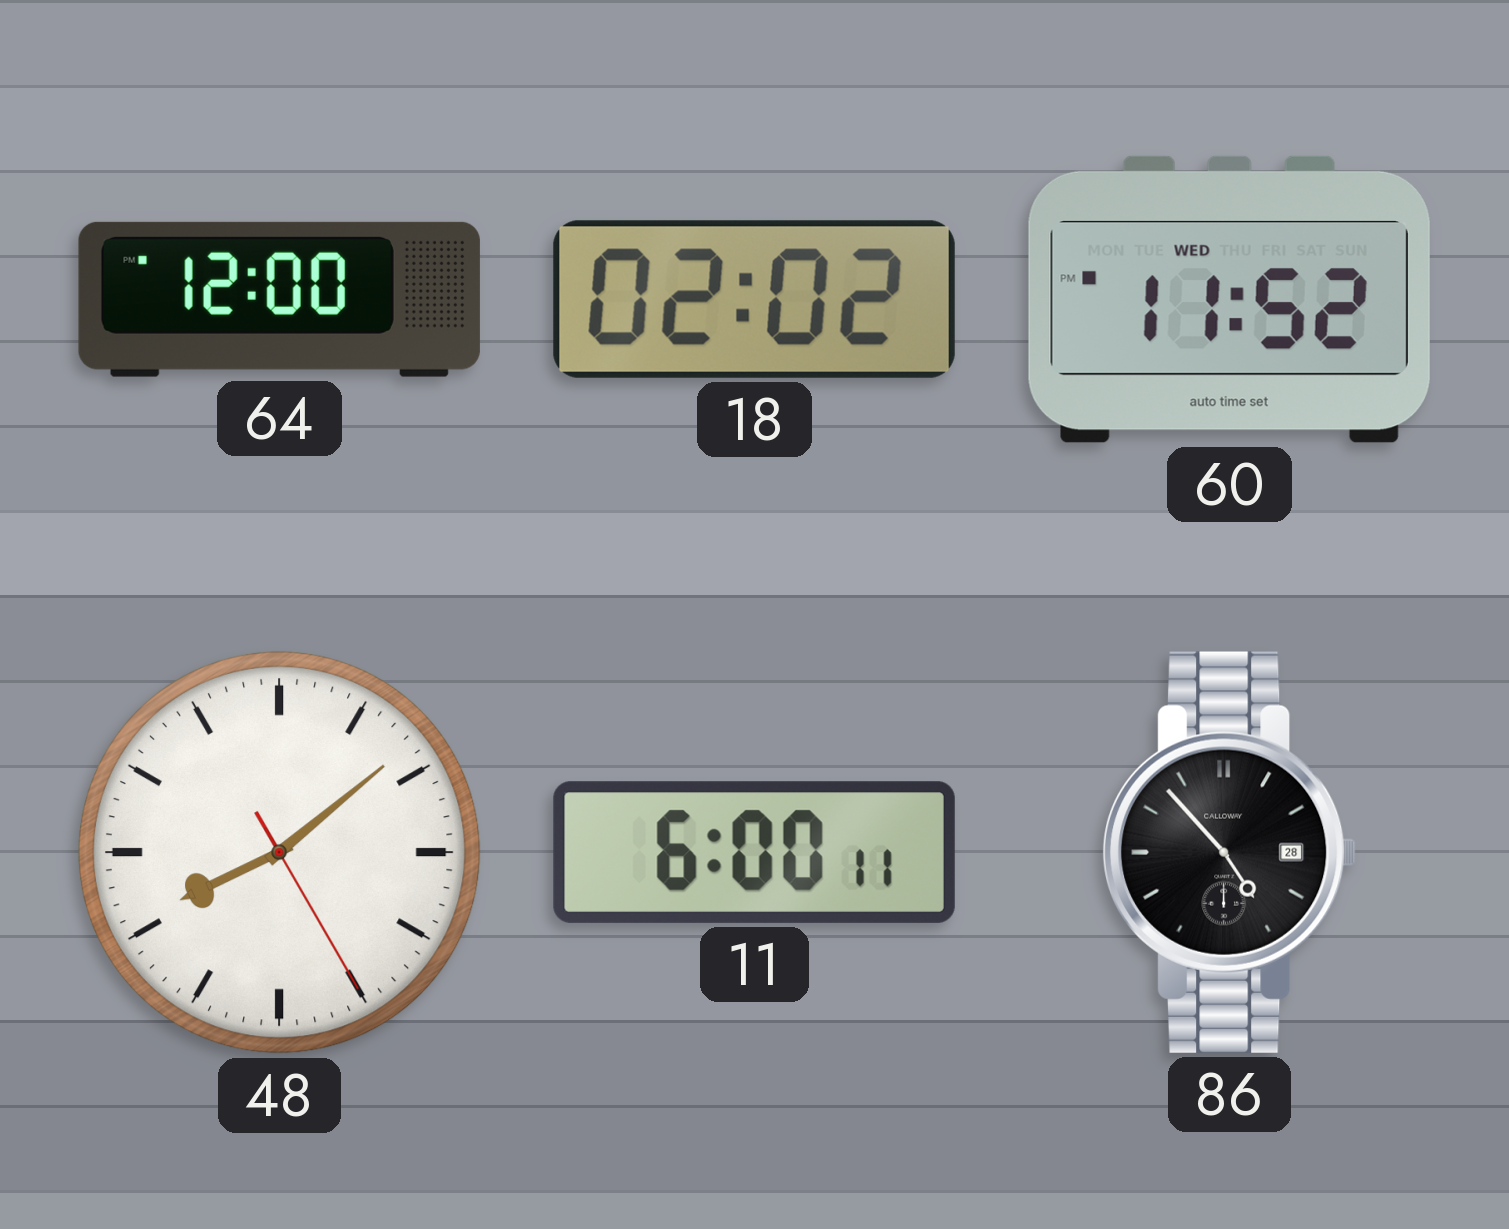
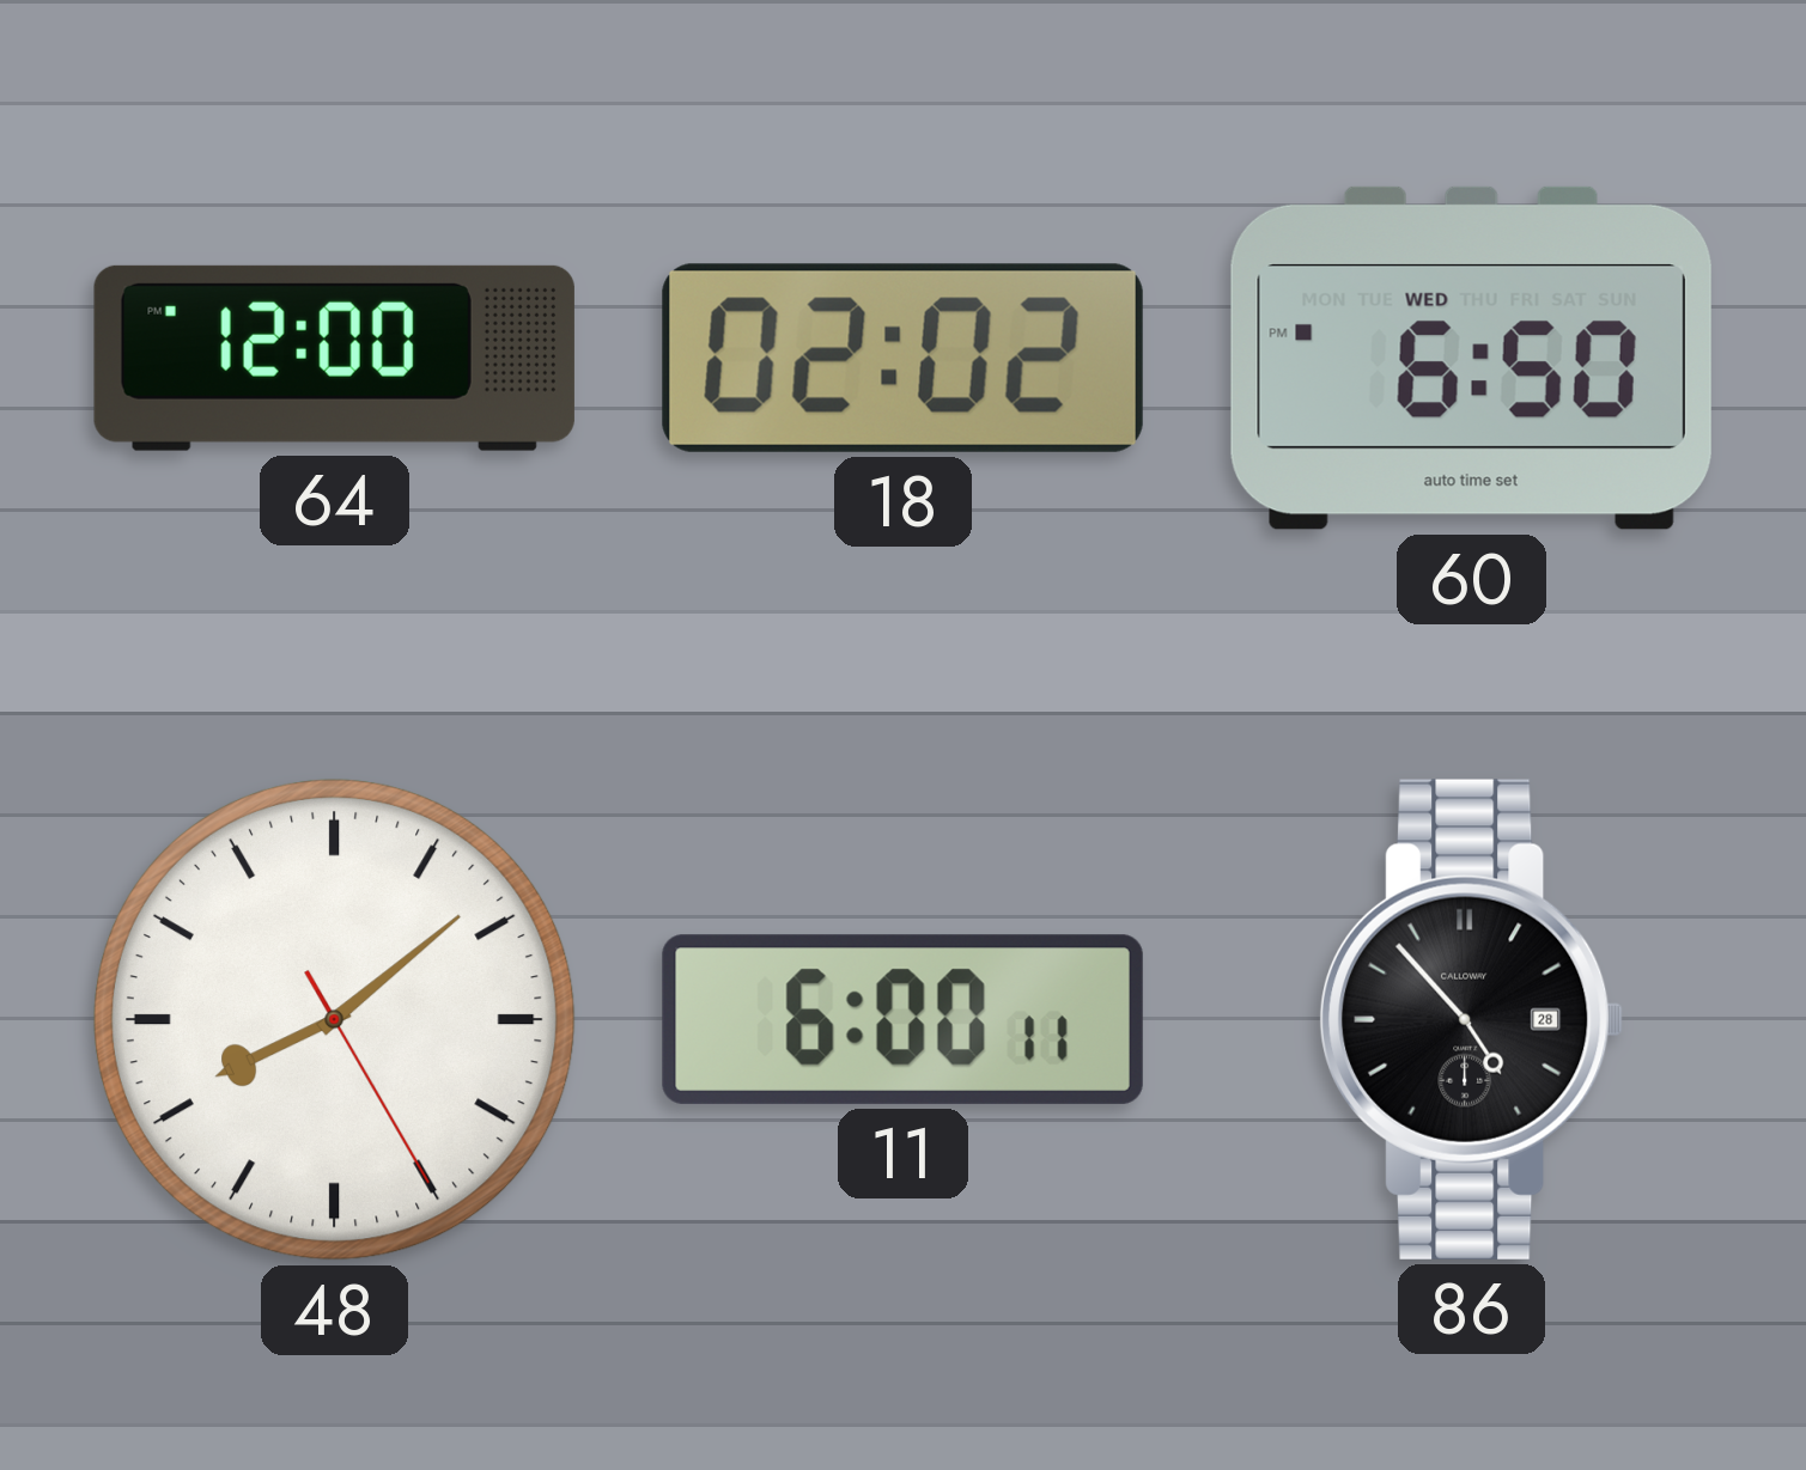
60: 11:52 -> 6:50 (1471, 358)
